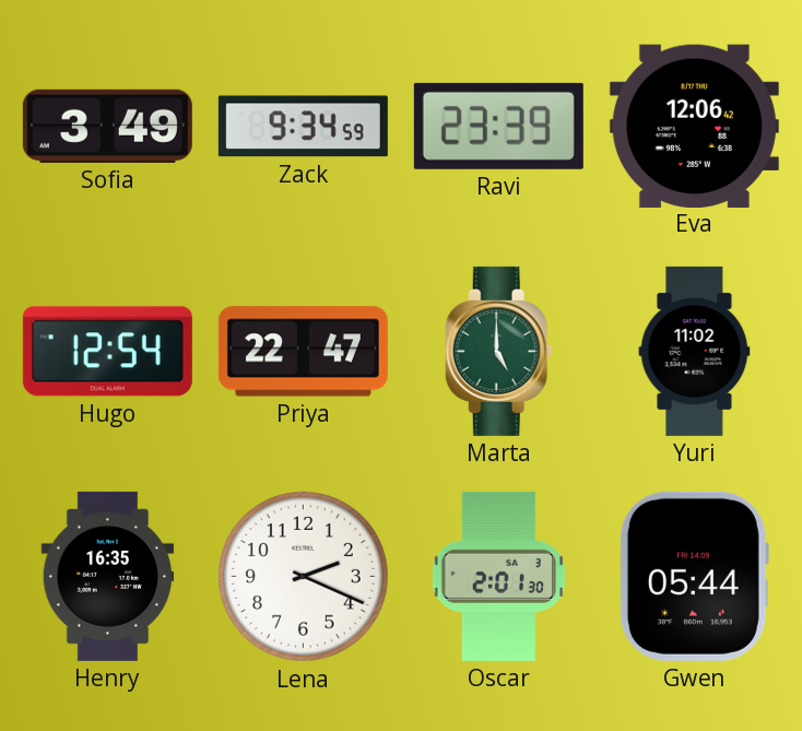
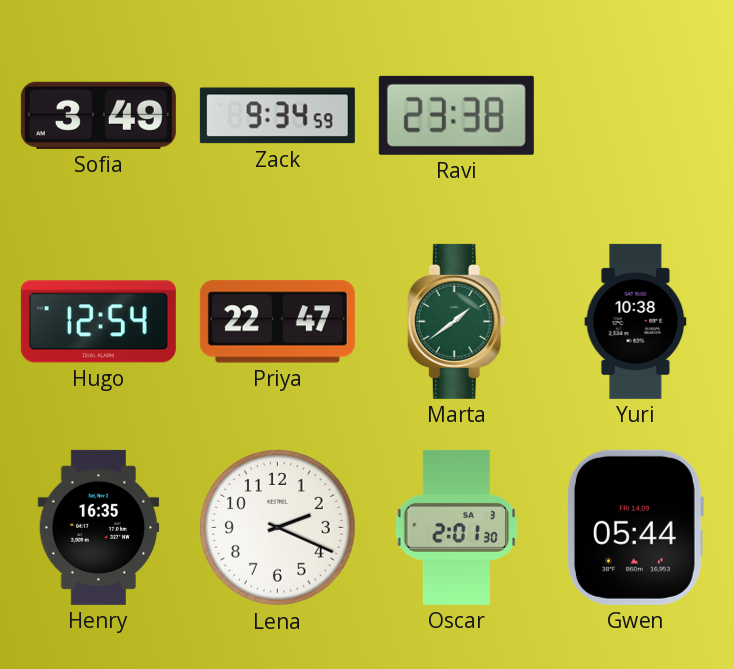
Ravi: 23:39 -> 23:38 (456, 115)
Eva: 12:06 -> none (694, 126)
Marta: 5:00 -> 1:39 (456, 321)
Yuri: 11:02 -> 10:38 (636, 321)
